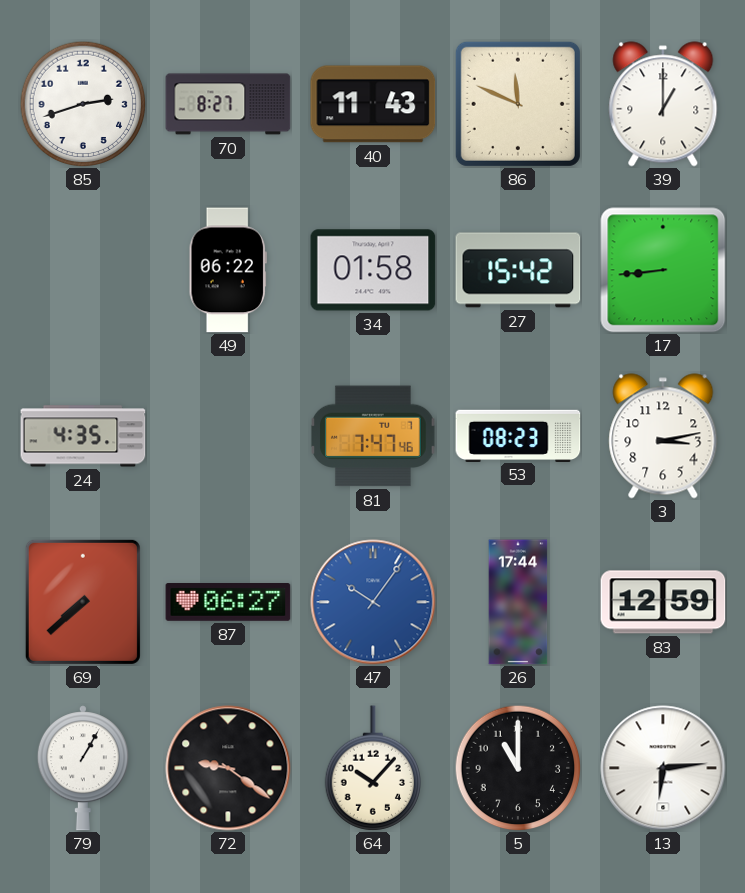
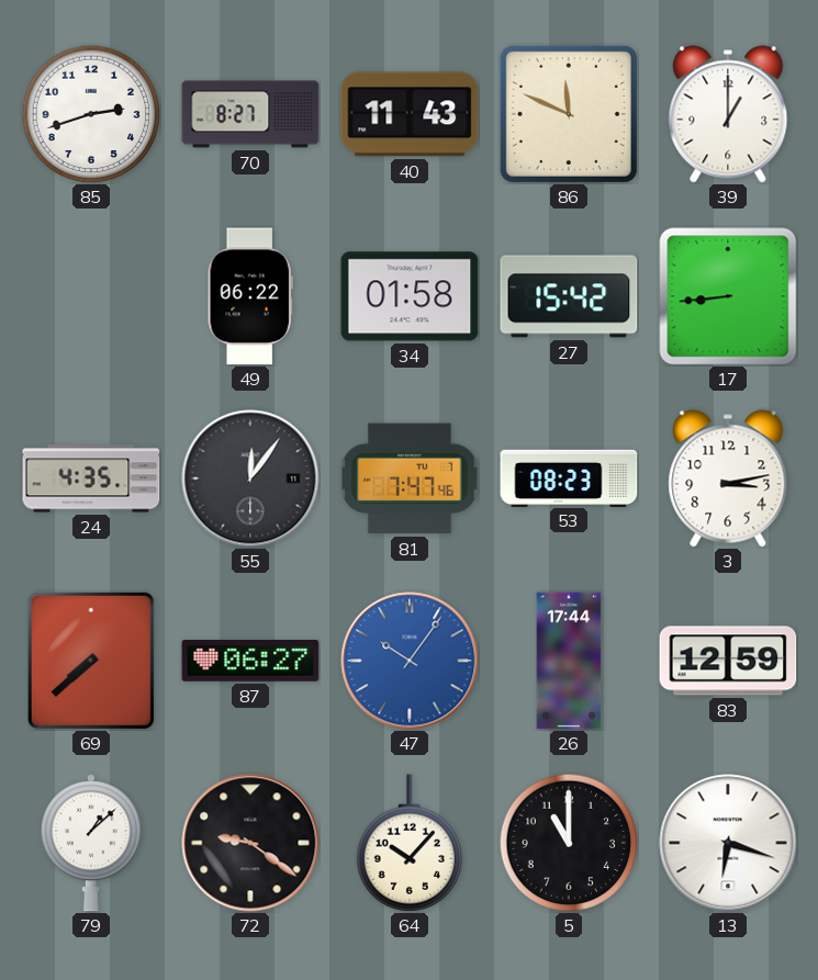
55: none -> 12:06 (250, 478)
79: 1:05 -> 1:08 (91, 843)
13: 6:14 -> 6:18 (728, 843)
